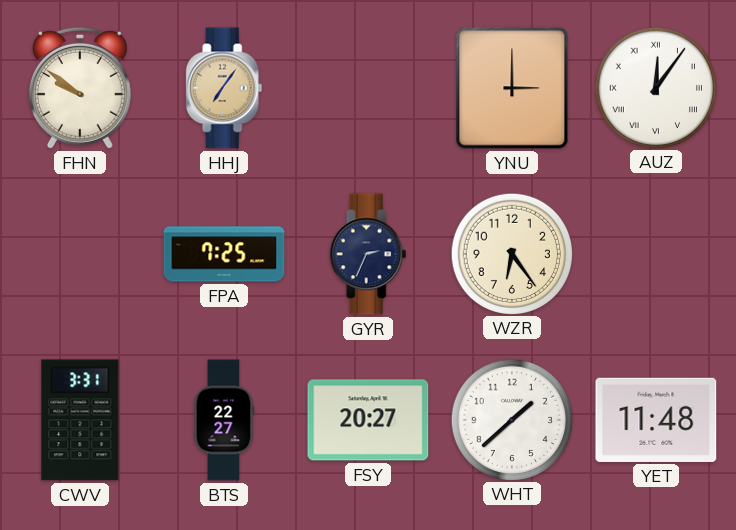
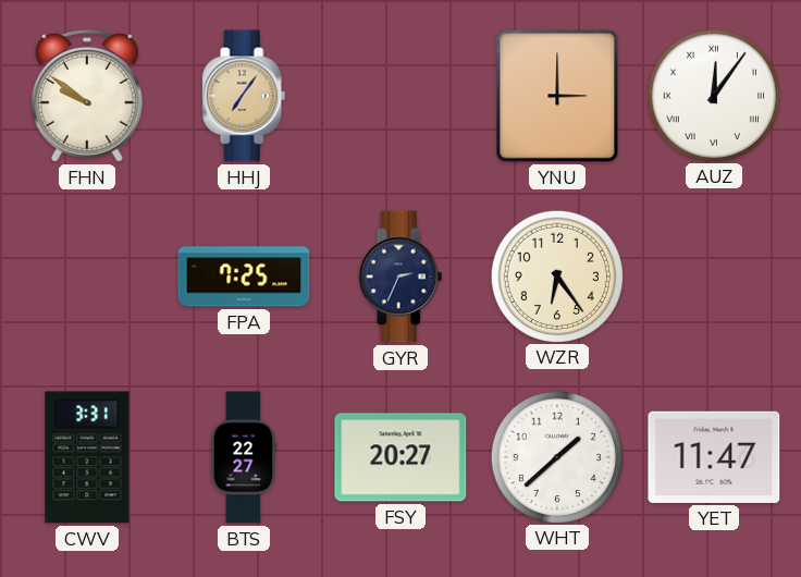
YET: 11:48 -> 11:47 (714, 457)
